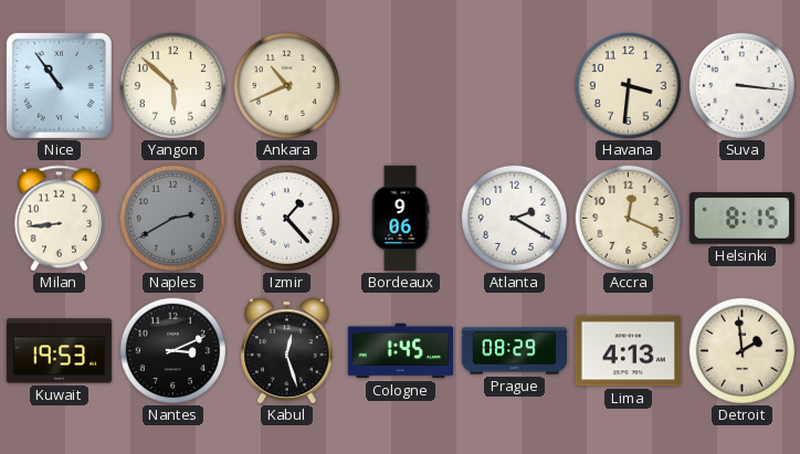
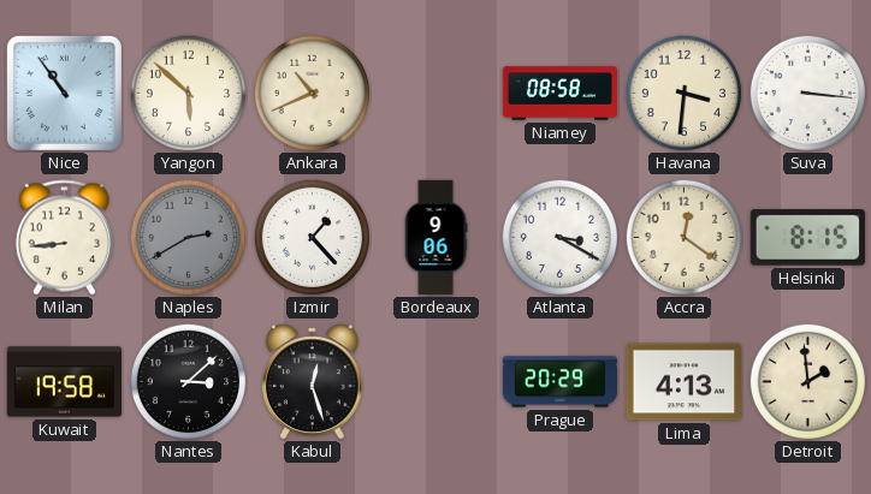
Niamey: none -> 08:58 (561, 94)
Atlanta: 2:20 -> 3:20 (559, 237)
Accra: 12:19 -> 12:21 (683, 237)
Kuwait: 19:53 -> 19:58 (64, 382)
Nantes: 3:11 -> 3:08 (188, 381)
Cologne: 1:45 -> none (401, 351)
Prague: 08:29 -> 20:29 (561, 382)
